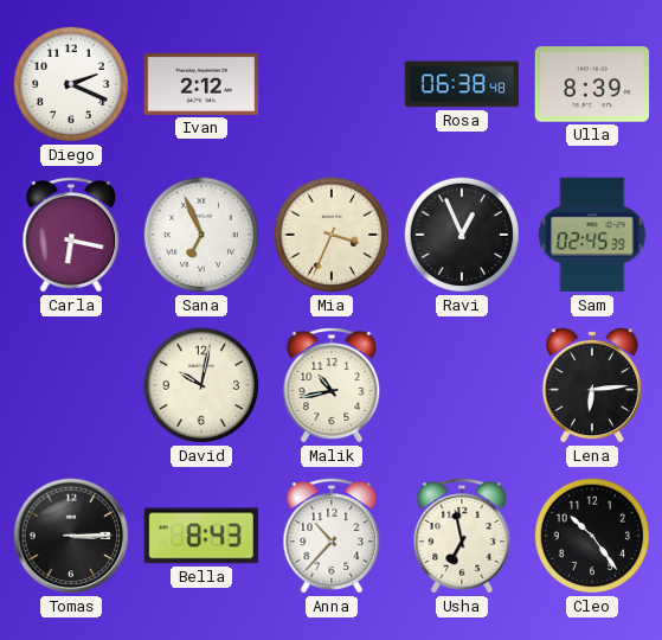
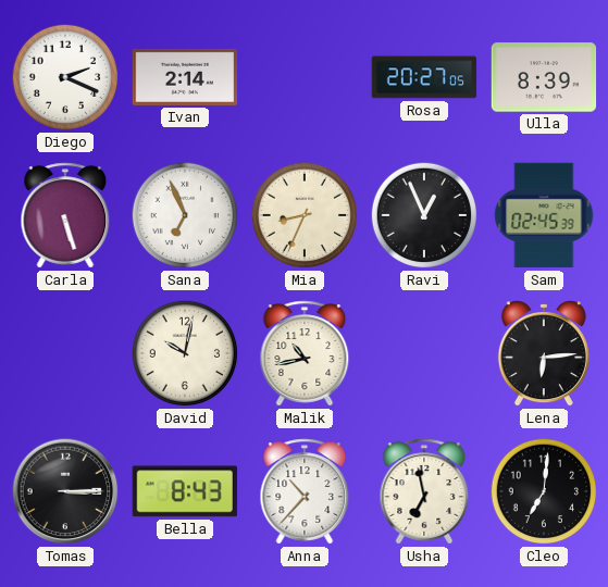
Ivan: 2:12 -> 2:14 (185, 77)
Rosa: 06:38 -> 20:27 (424, 77)
Carla: 6:17 -> 5:27 (65, 215)
Mia: 3:34 -> 8:34 (305, 215)
Cleo: 10:24 -> 7:01 (544, 491)
